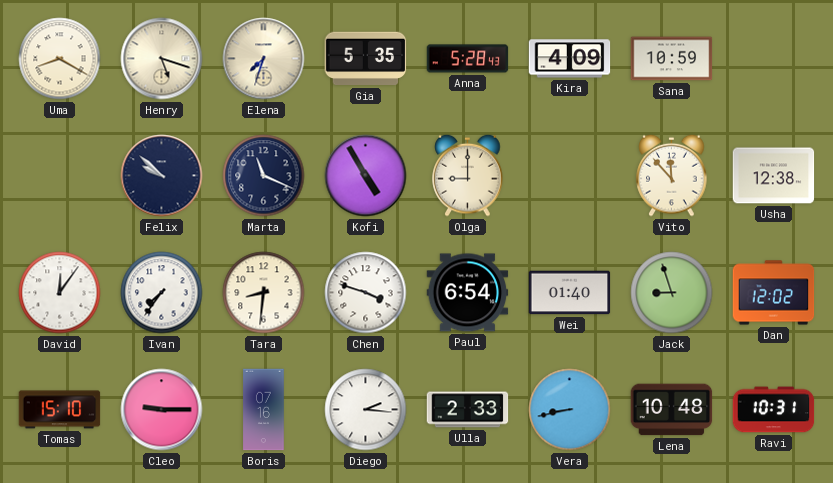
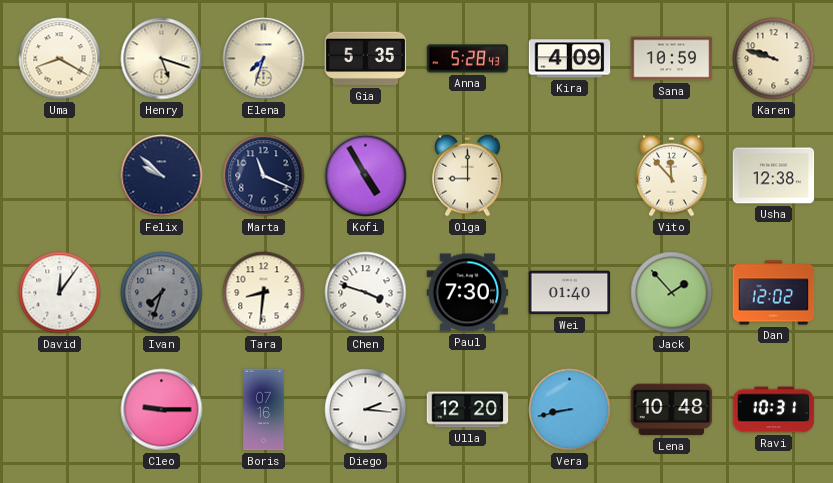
Karen: none -> 9:48 (774, 59)
Ivan: 7:36 -> 7:33 (162, 293)
Ivan dial: white -> grey (162, 293)
Paul: 6:54 -> 7:30 (468, 293)
Jack: 8:57 -> 1:53 (672, 293)
Tomas: 15:10 -> none (60, 410)
Ulla: 2:33 -> 12:20 (468, 410)
